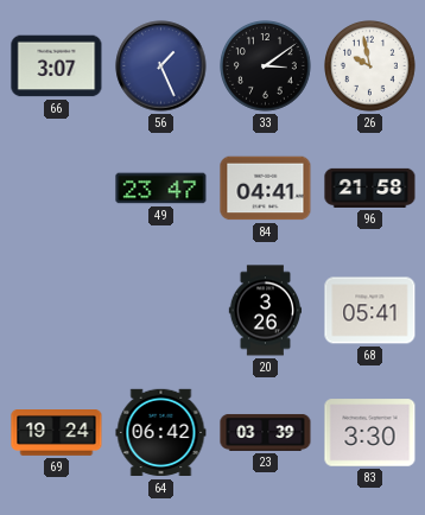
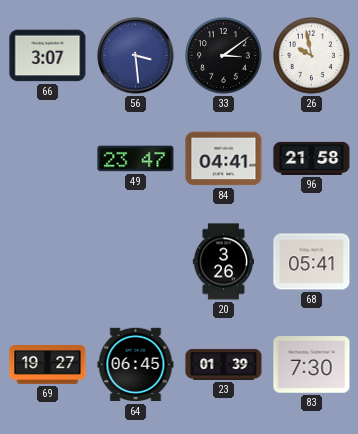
56: 1:26 -> 3:29 (136, 56)
69: 19:24 -> 19:27 (48, 365)
64: 06:42 -> 06:45 (136, 365)
23: 03:39 -> 01:39 (224, 364)
83: 3:30 -> 7:30 (312, 365)
